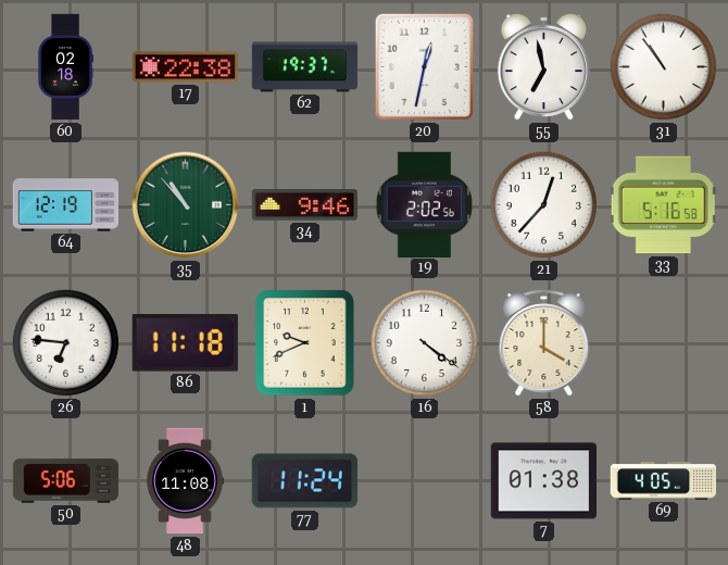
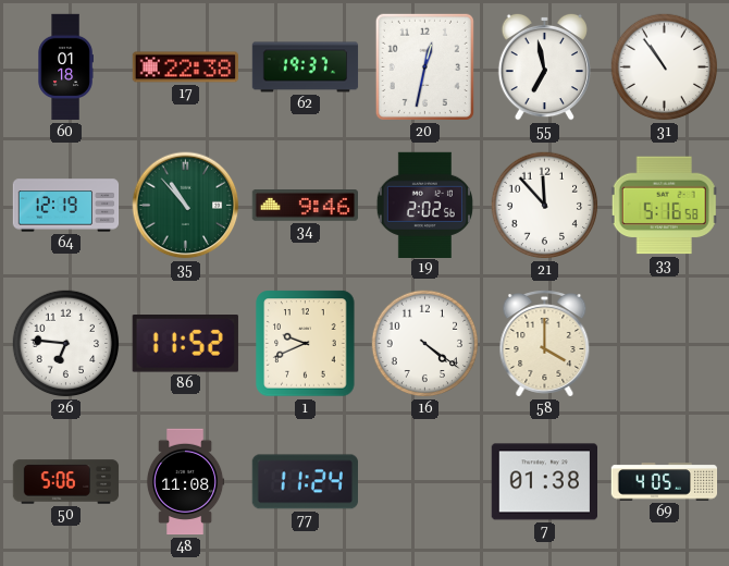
60: 02:18 -> 01:18 (65, 67)
21: 12:37 -> 11:53 (545, 206)
86: 11:18 -> 11:52 (185, 344)
